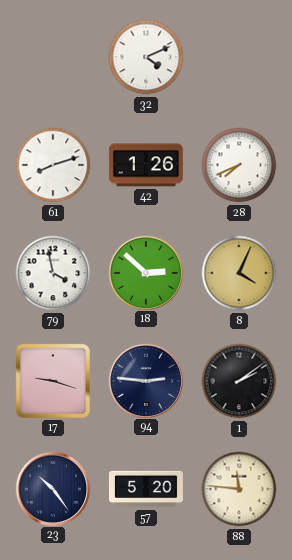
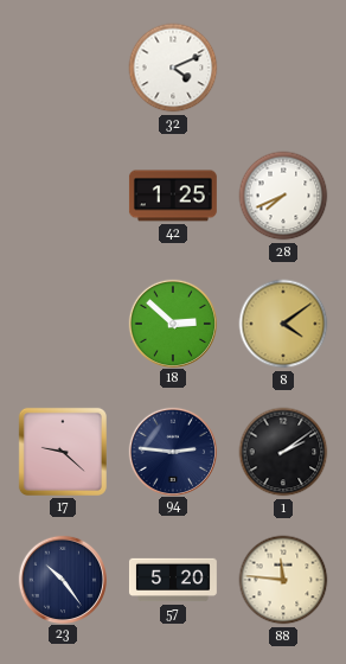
61: 8:12 -> none (53, 165)
42: 1:26 -> 1:25 (173, 196)
79: 3:58 -> none (53, 273)
8: 4:04 -> 4:09 (283, 324)
17: 9:18 -> 9:22 (63, 452)
